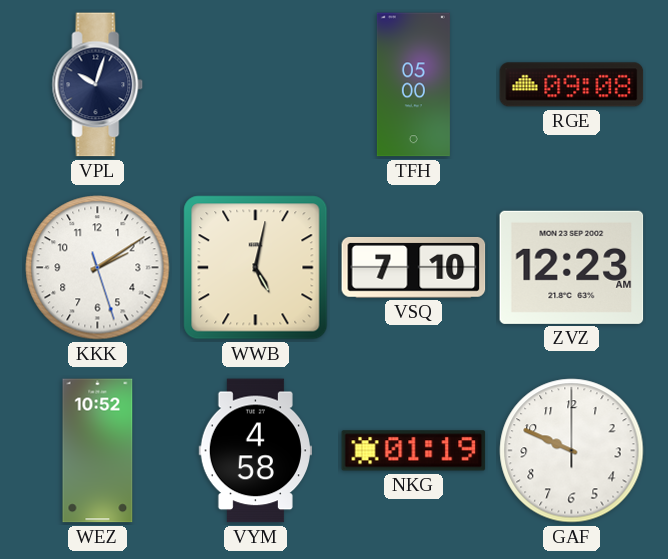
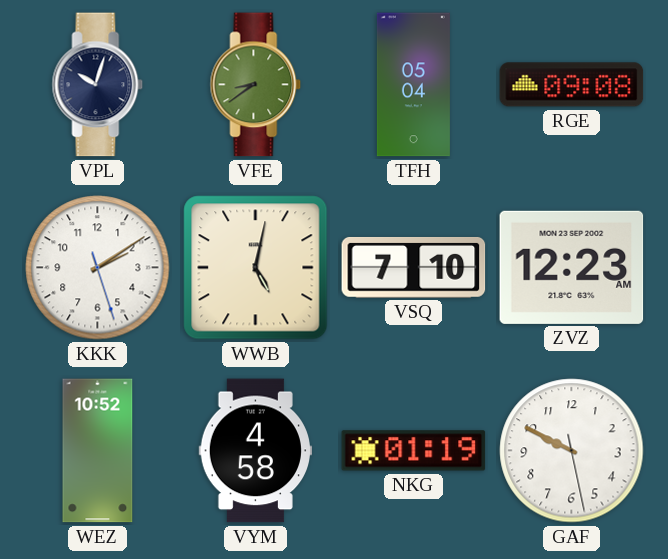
VFE: none -> 8:39 (256, 85)
TFH: 05:00 -> 05:04 (413, 85)
GAF: 9:49:00 -> 9:49:28 (572, 451)
